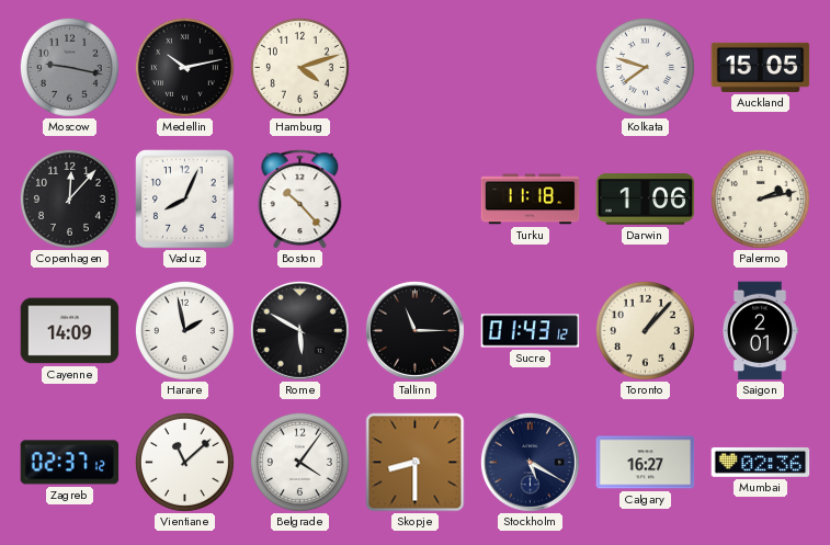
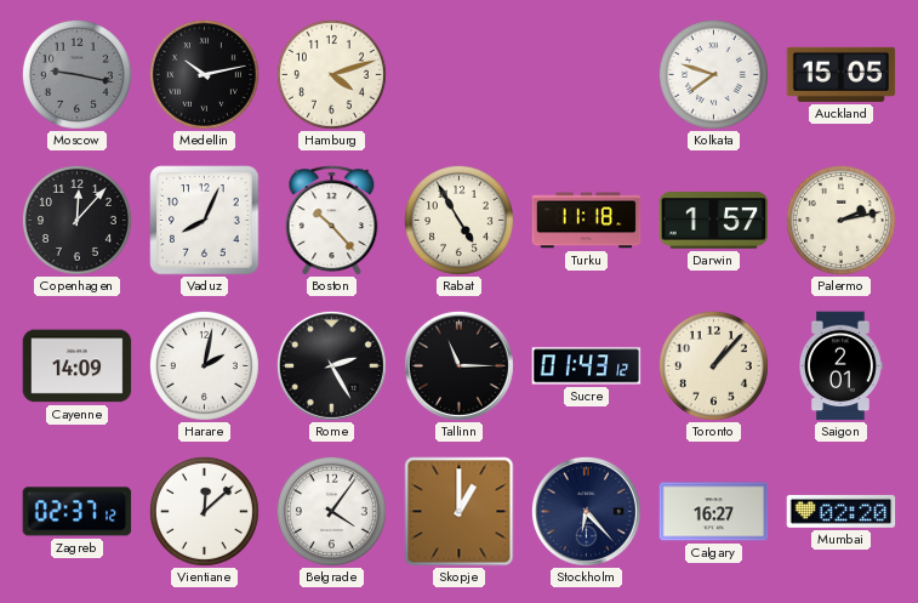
Rabat: none -> 4:55 (458, 220)
Darwin: 1:06 -> 1:57 (714, 221)
Harare: 1:58 -> 2:02 (204, 365)
Rome: 5:50 -> 2:25 (331, 365)
Vientiane: 11:08 -> 12:08 (204, 511)
Skopje: 8:30 -> 1:00 (460, 512)
Stockholm: 5:20 -> 6:23 (586, 511)
Mumbai: 02:36 -> 02:20 (842, 512)
